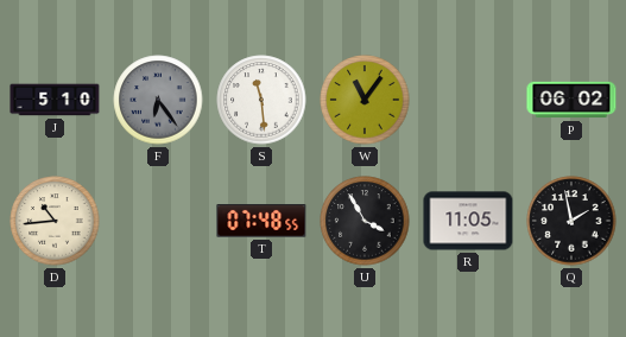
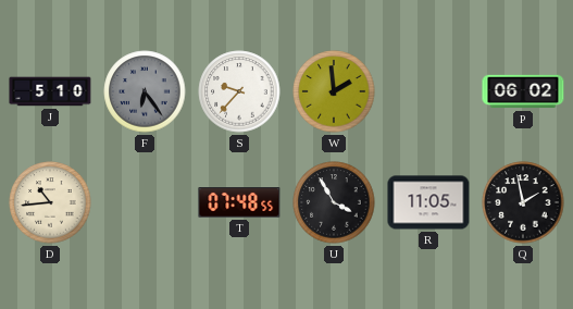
S: 11:29 -> 9:37 (239, 91)
W: 11:06 -> 1:59 (334, 91)
